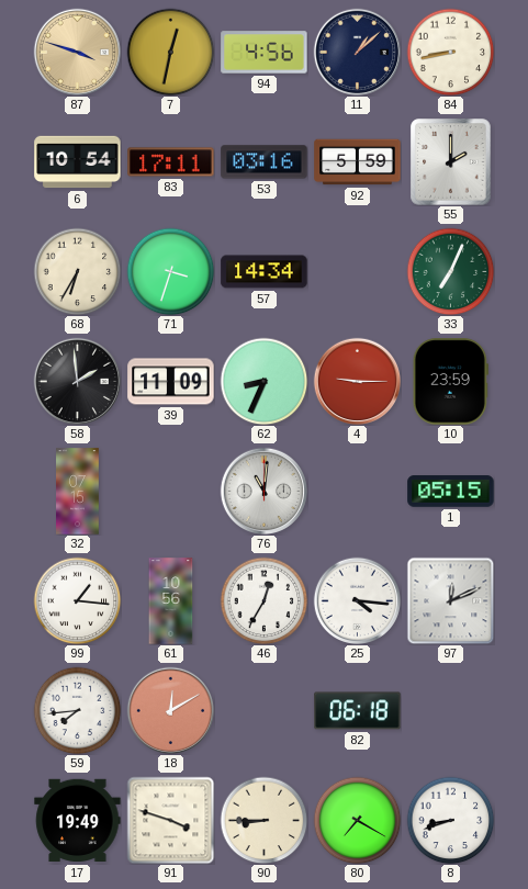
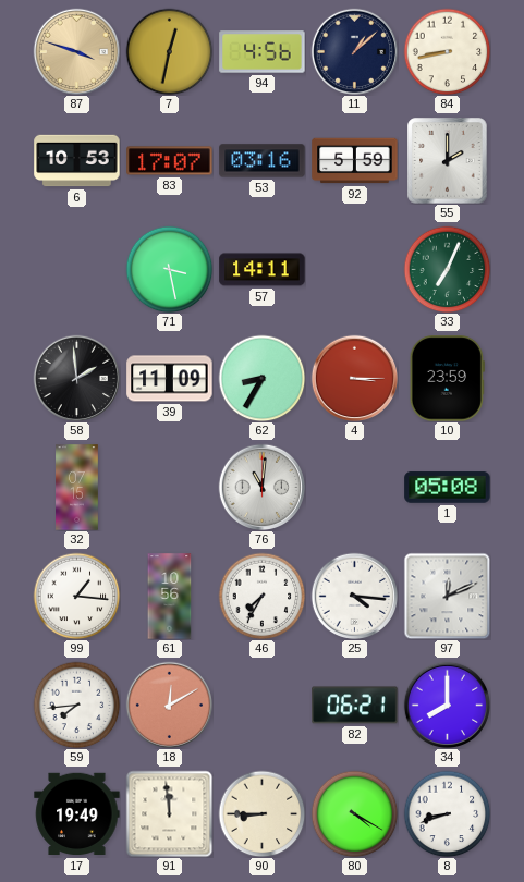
6: 10:54 -> 10:53 (77, 161)
83: 17:11 -> 17:07 (170, 161)
68: 6:35 -> none (77, 271)
71: 3:33 -> 3:28 (169, 269)
57: 14:34 -> 14:11 (263, 270)
62: 8:34 -> 8:35 (261, 378)
4: 9:15 -> 3:15 (354, 378)
1: 05:15 -> 05:08 (448, 488)
46: 12:35 -> 7:35 (261, 596)
82: 06:18 -> 06:21 (355, 706)
34: none -> 8:00 (447, 705)
91: 3:48 -> 11:59 (169, 813)
80: 7:20 -> 4:20 (354, 813)
